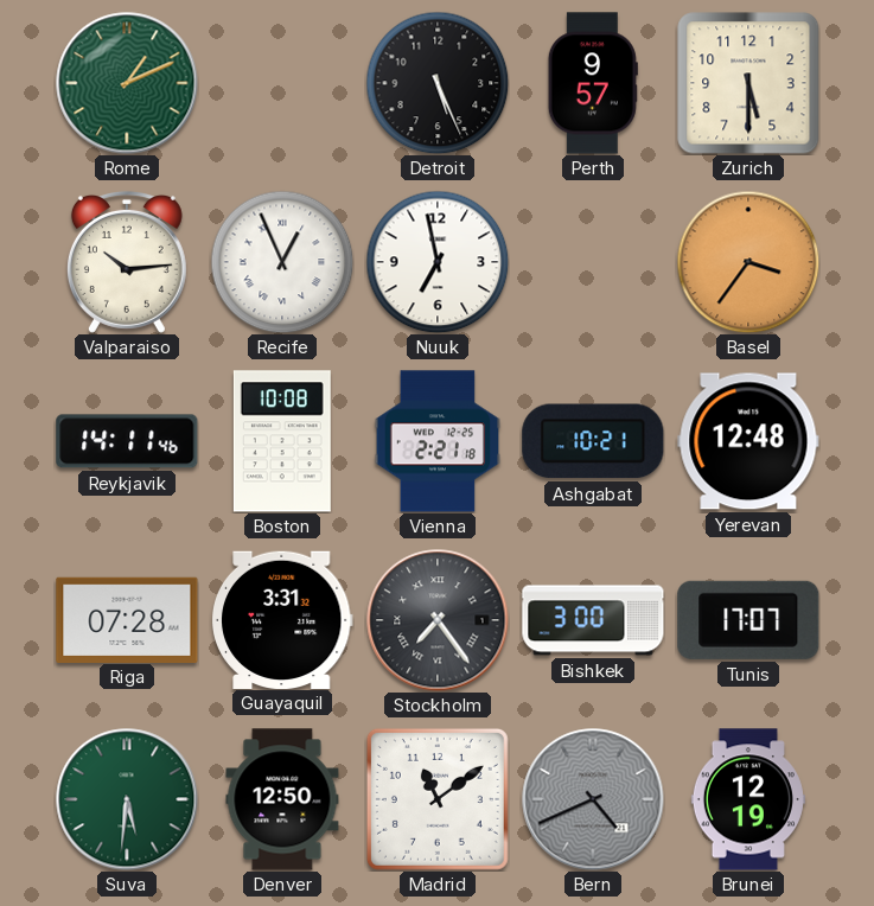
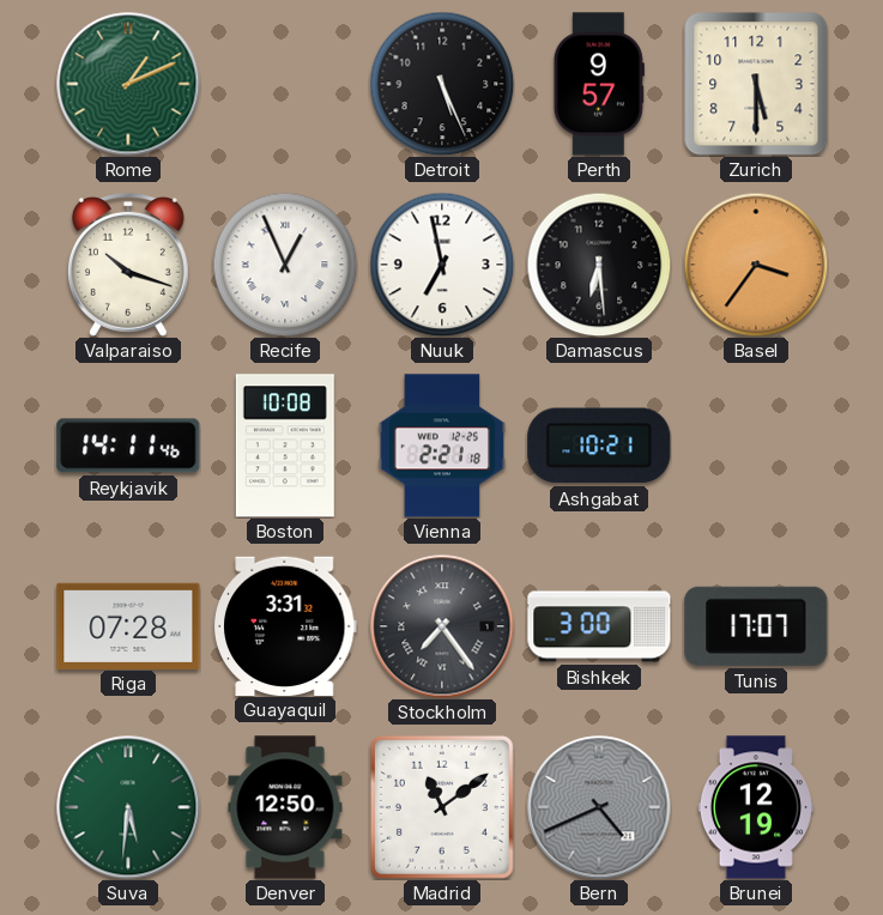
Valparaiso: 10:14 -> 10:18 (128, 265)
Damascus: none -> 6:29 (599, 265)
Yerevan: 12:48 -> none (748, 441)
